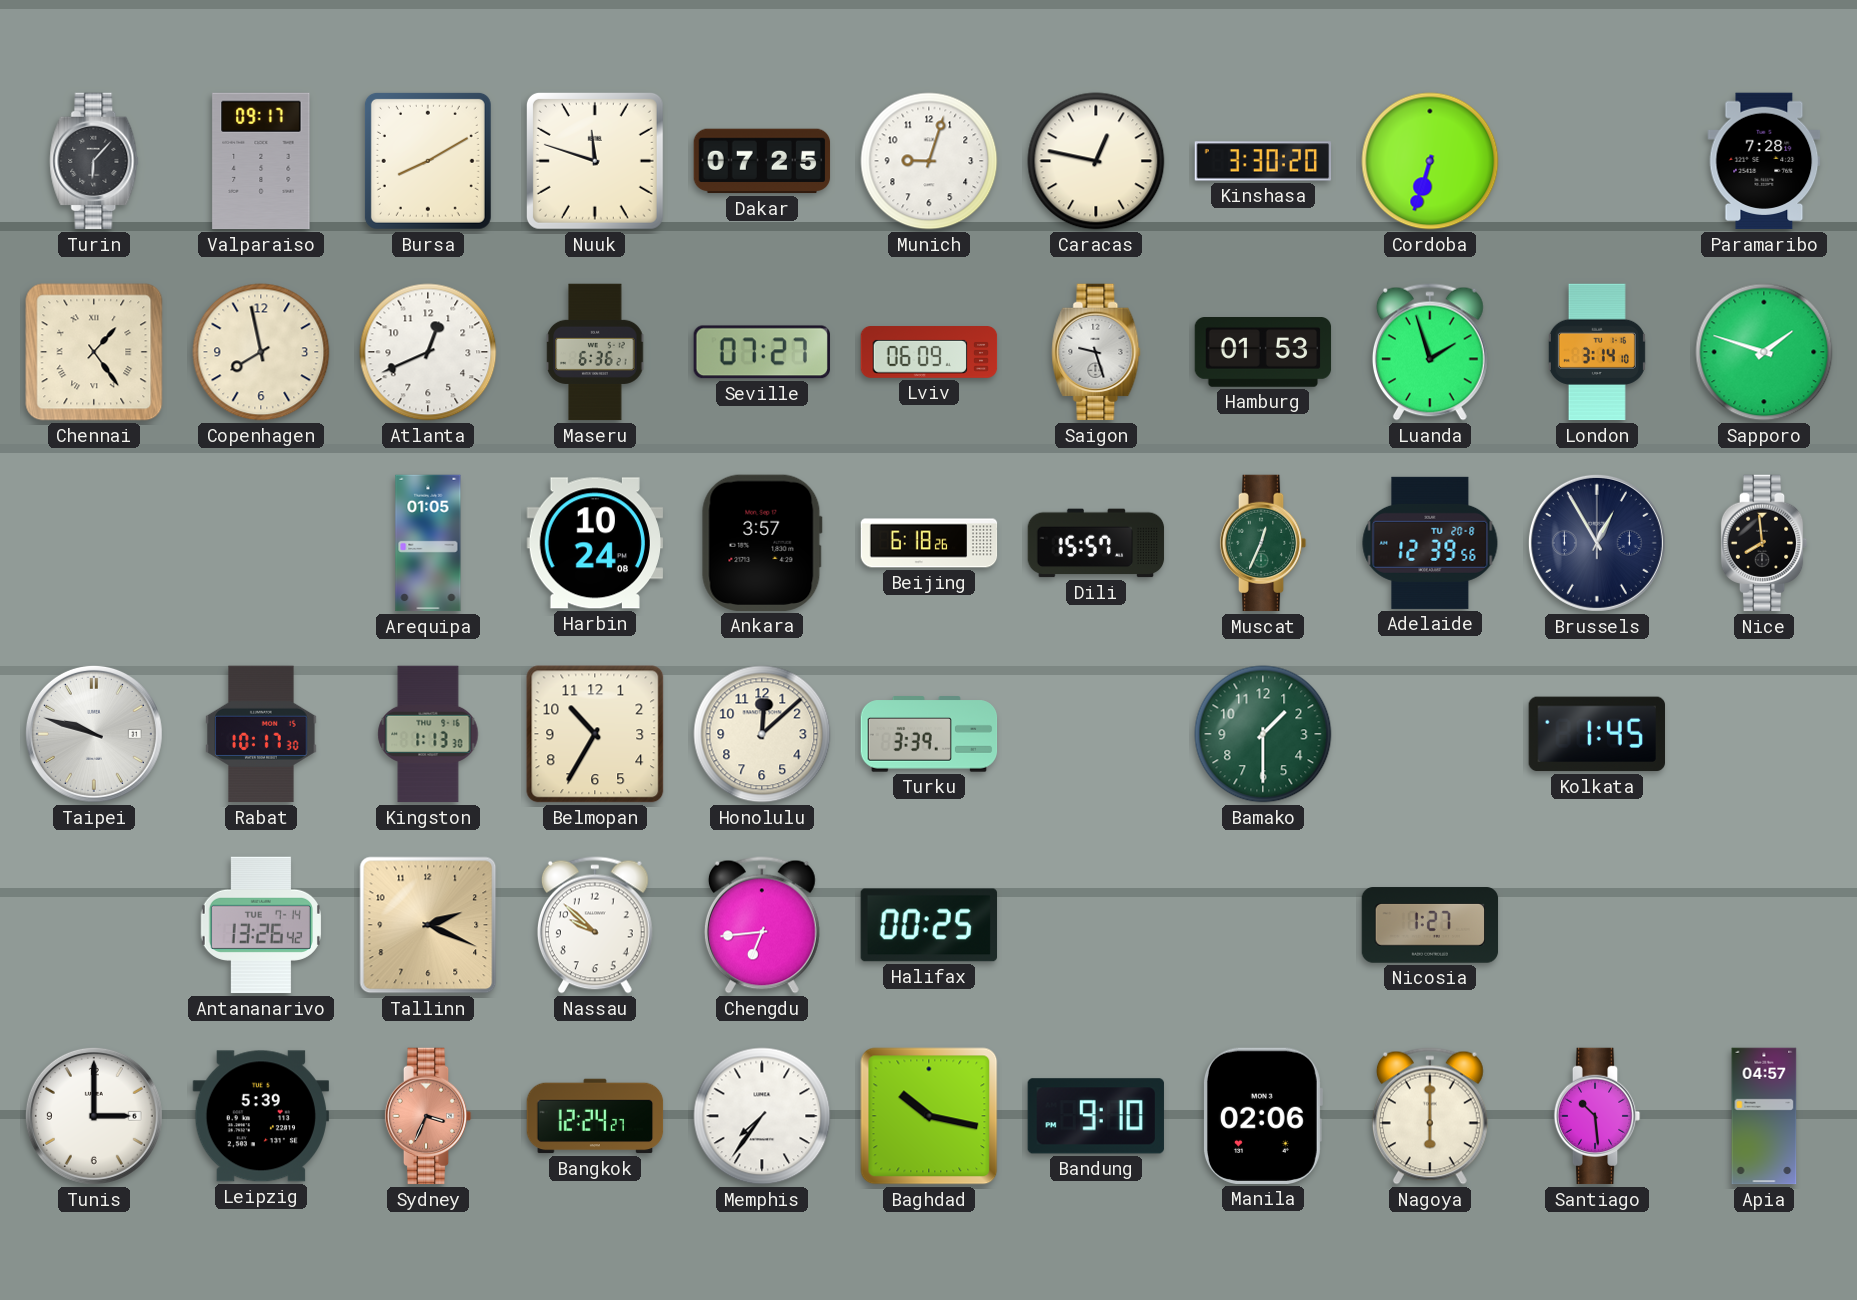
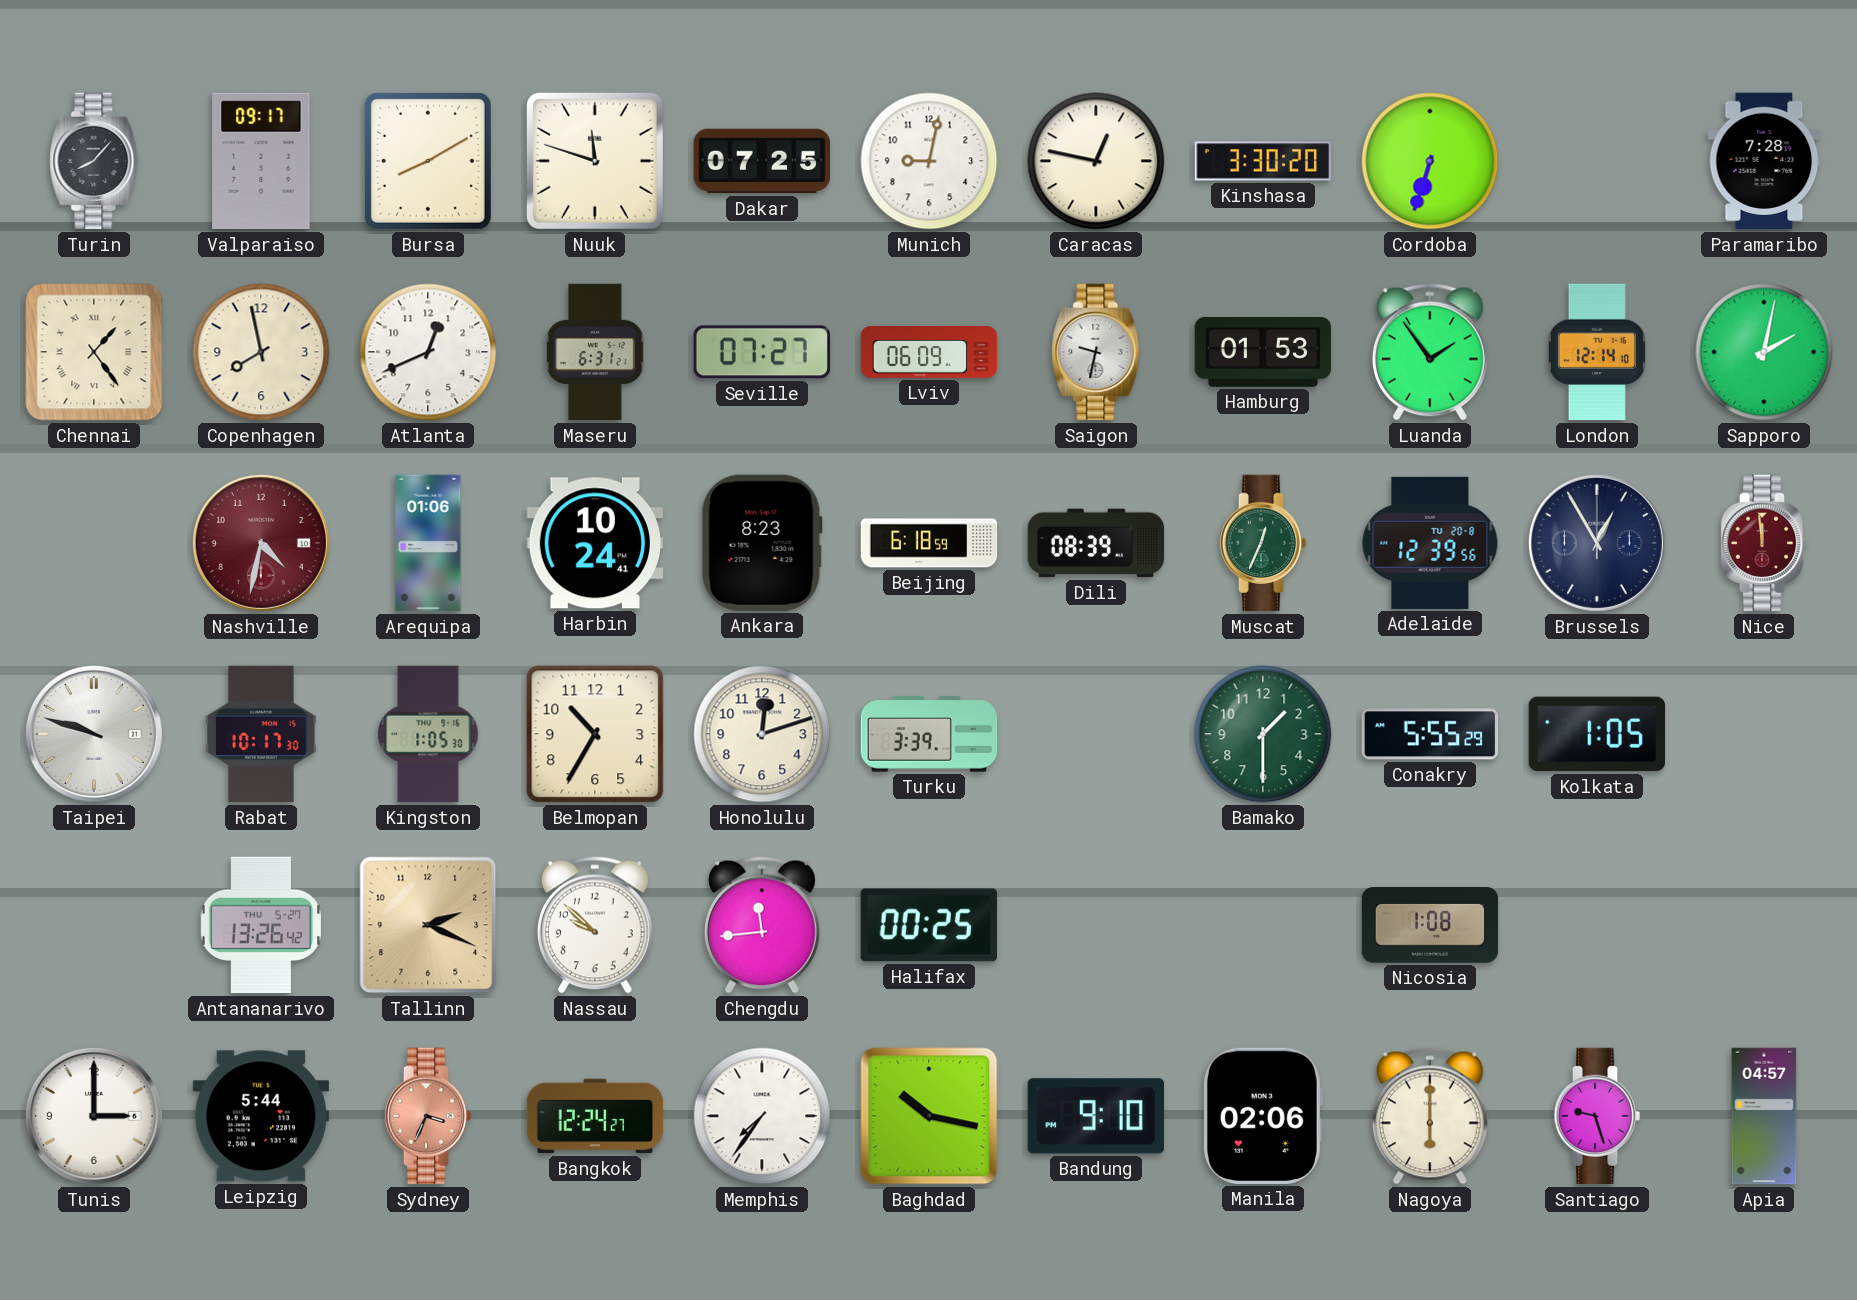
Turin: 6:07 -> 8:07 (94, 161)
Munich: 9:03 -> 9:02 (929, 161)
Maseru: 6:36 -> 6:31 (595, 352)
Saigon: 9:27 -> 9:32 (1096, 352)
Luanda: 1:57 -> 1:54 (1430, 352)
London: 3:14 -> 12:14 (1597, 352)
Sapporo: 1:48 -> 2:02 (1764, 352)
Nashville: none -> 4:32 (261, 543)
Arequipa: 01:05 -> 01:06 (428, 543)
Harbin: 10:24:08 -> 10:24:41 (594, 543)
Ankara: 3:57 -> 8:23 (762, 543)
Beijing: 6:18:26 -> 6:18:59 (929, 543)
Dili: 15:57 -> 08:39 (1096, 543)
Nice: 7:59 -> 11:59 (1764, 543)
Nice dial: black -> burgundy (1764, 543)
Kingston: 1:13 -> 1:05 (428, 734)
Honolulu: 12:08 -> 12:12 (762, 734)
Conakry: none -> 5:55 (1430, 734)
Kolkata: 1:45 -> 1:05 (1596, 734)
Antananarivo date: TUE 7-14 -> THU 5-27 (261, 925)
Chengdu: 6:44 -> 11:44 (762, 925)
Nicosia: 1:27 -> 1:08 (1430, 925)
Leipzig: 5:39 -> 5:44 (260, 1116)
Santiago: 10:29 -> 9:27 (1597, 1116)
